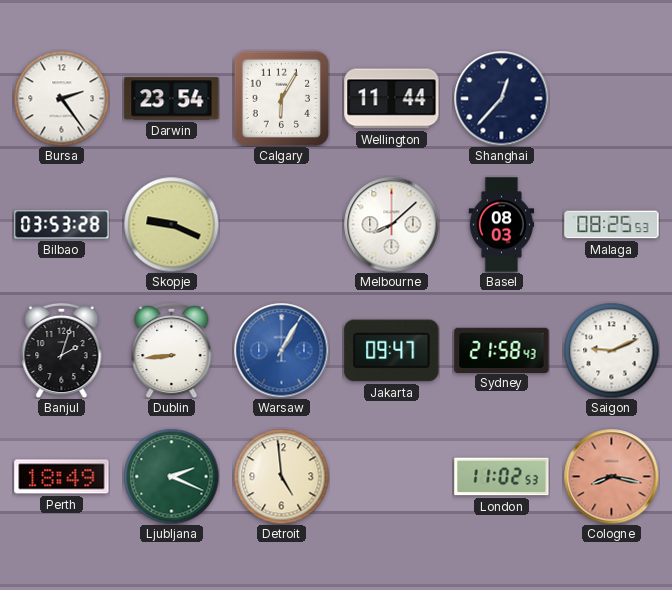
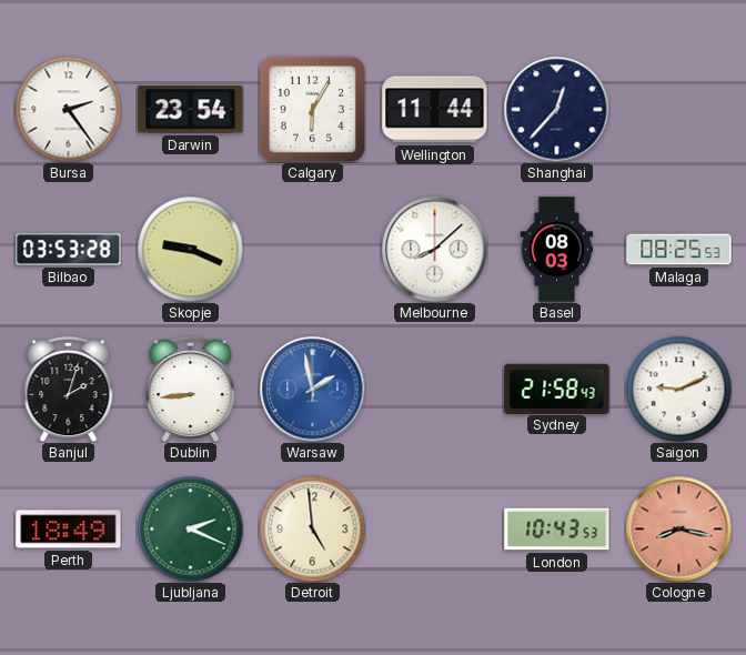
Warsaw: 1:05 -> 1:58 (312, 389)
Jakarta: 09:47 -> none (392, 351)
London: 11:02 -> 10:43 (557, 530)
